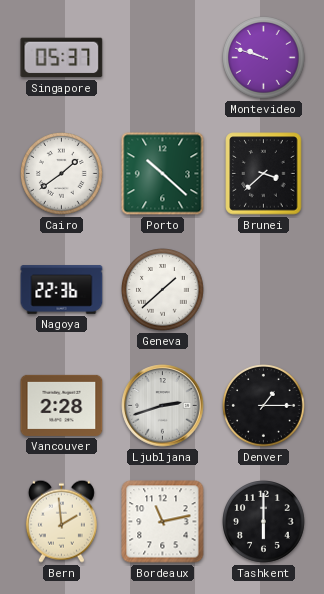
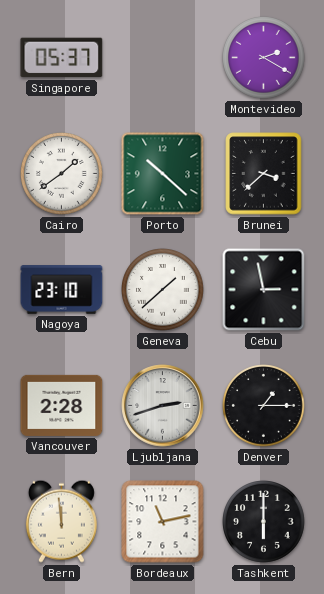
Montevideo: 9:48 -> 2:20 (264, 58)
Nagoya: 22:36 -> 23:10 (62, 290)
Cebu: none -> 2:58 (264, 290)
Bern: 1:59 -> 11:59 (61, 521)
